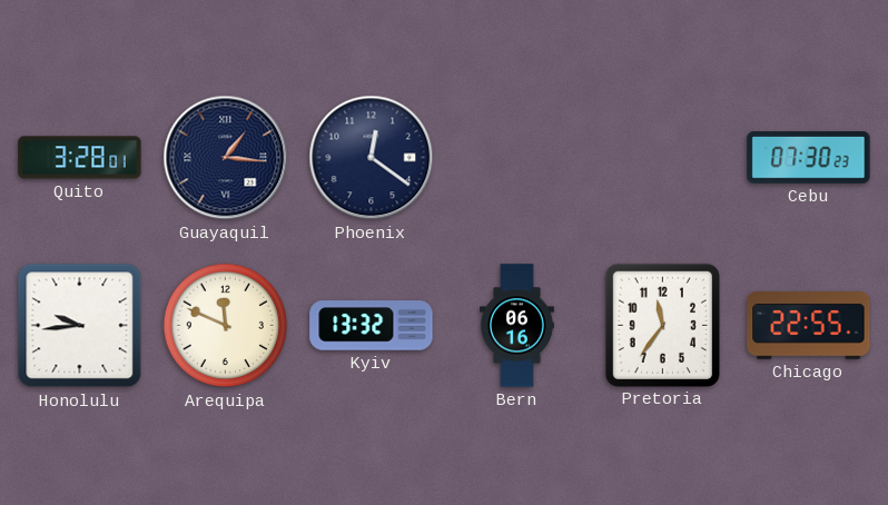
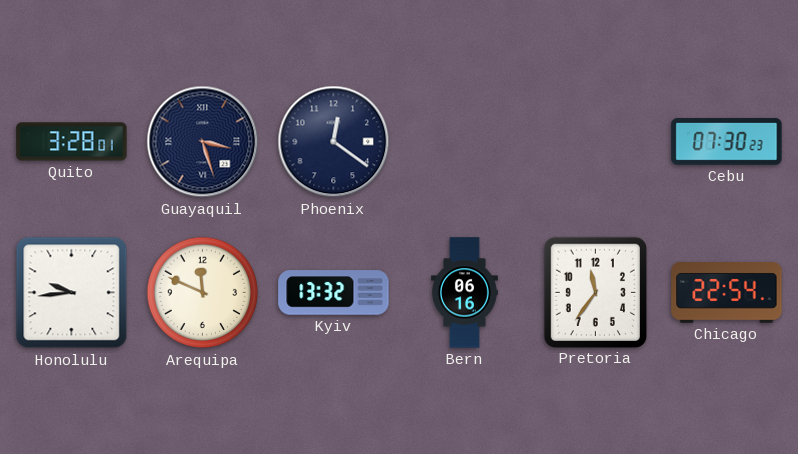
Guayaquil: 1:16 -> 3:27 (203, 142)
Chicago: 22:55 -> 22:54 (727, 293)
